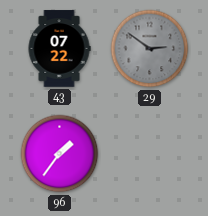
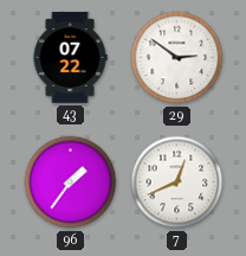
29 dial: grey -> white (177, 58)
7: none -> 12:41 (177, 183)
